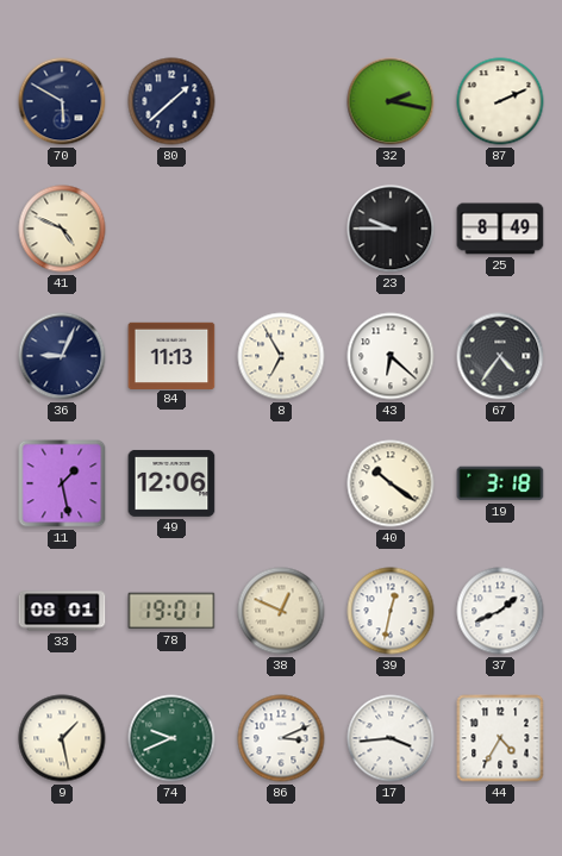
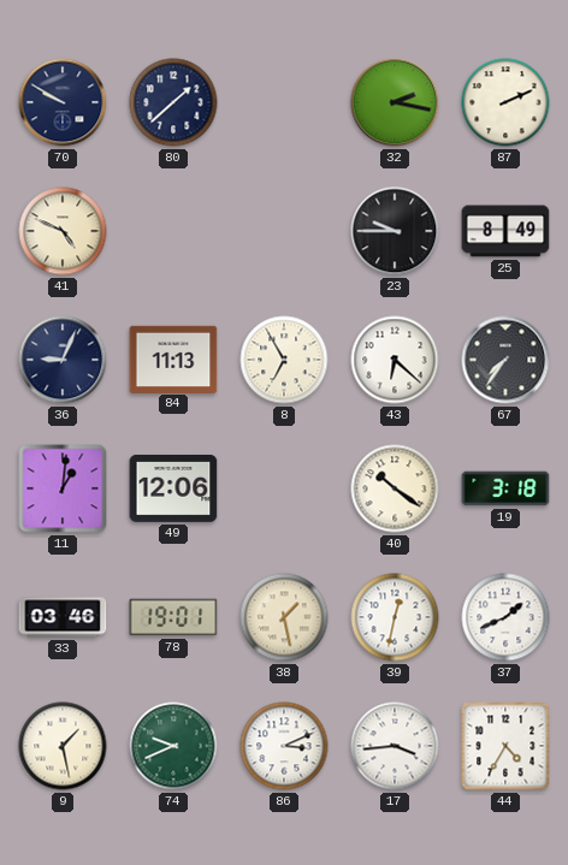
70: 5:50 -> 9:50 (63, 102)
67: 4:36 -> 7:36 (505, 360)
11: 1:28 -> 1:01 (63, 488)
33: 08:01 -> 03:46 (63, 617)
38: 12:49 -> 1:28 (284, 617)
